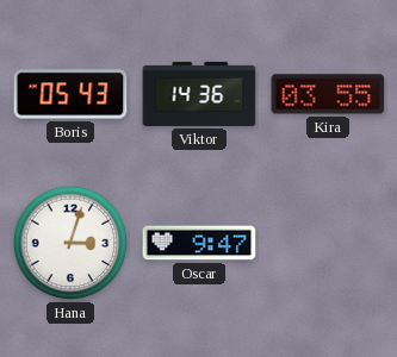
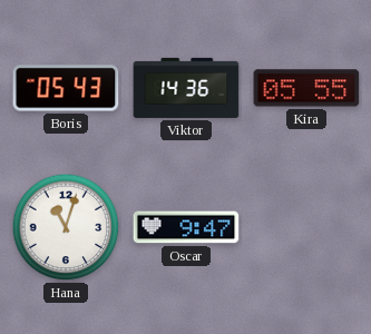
Kira: 03:55 -> 05:55 (306, 88)
Hana: 3:03 -> 11:03 (66, 227)
